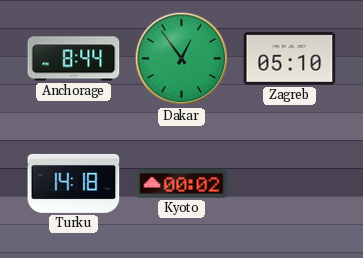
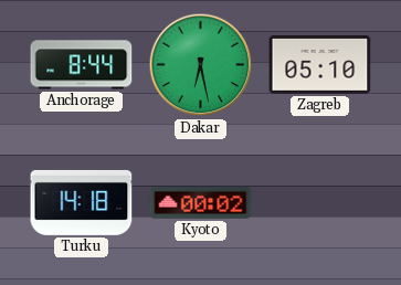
Dakar: 12:54 -> 6:28 (201, 65)
